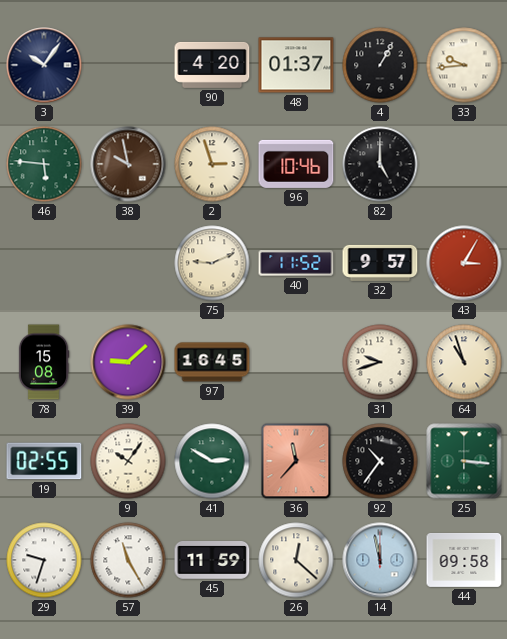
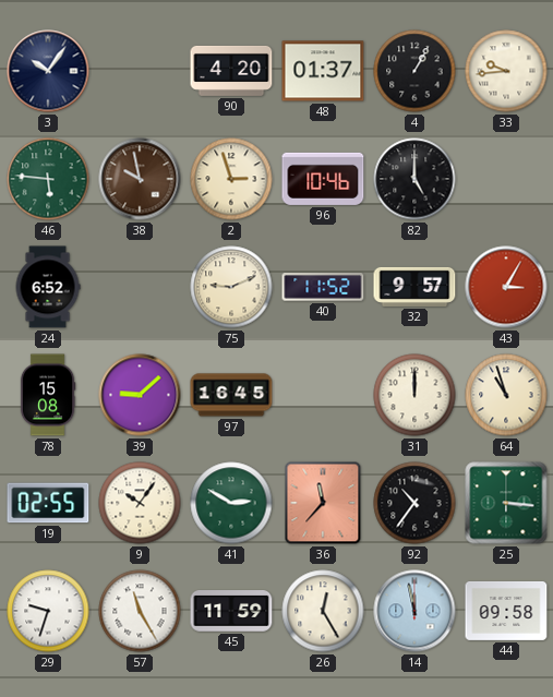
24: none -> 6:52 (48, 287)
31: 9:42 -> 12:00 (414, 395)
26: 12:22 -> 12:25 (323, 611)
